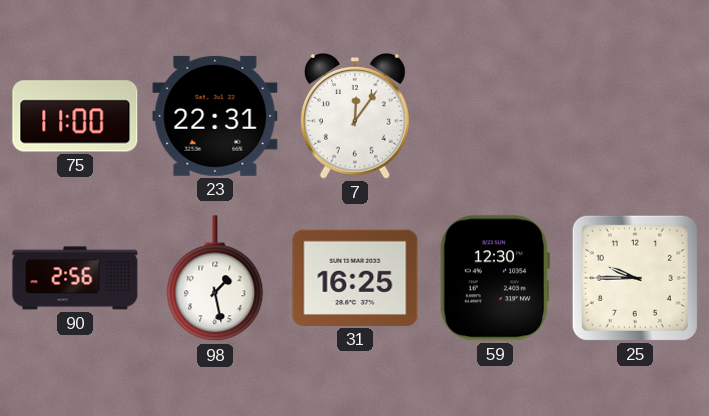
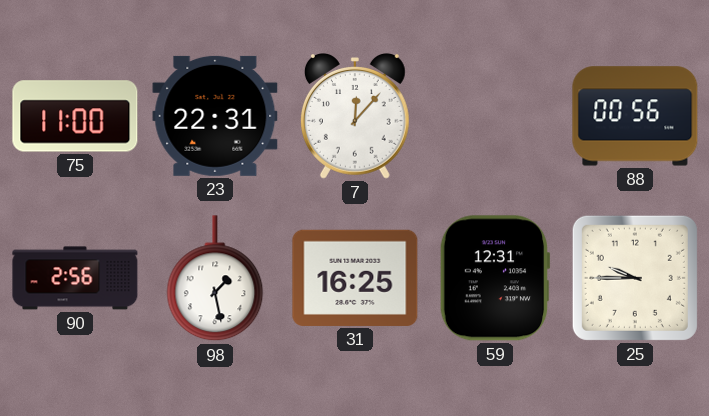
7: 12:06 -> 12:07 (355, 116)
88: none -> 00:56 (635, 116)
59: 12:30 -> 12:31 (495, 278)
